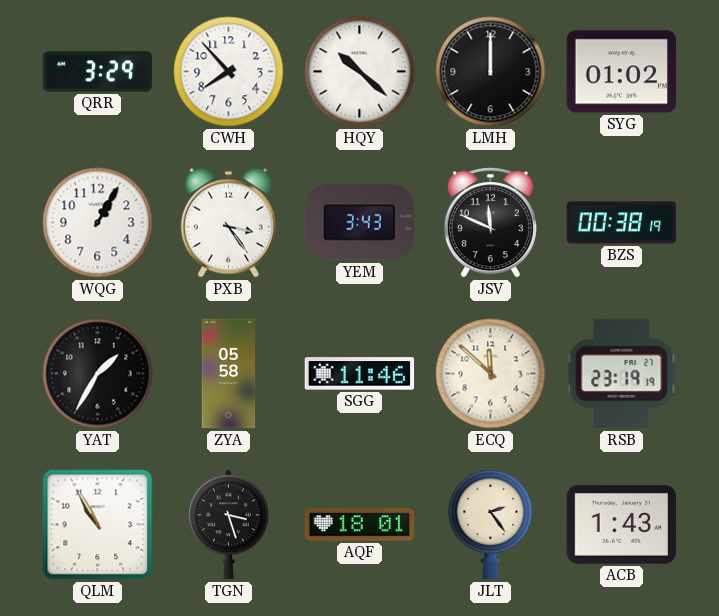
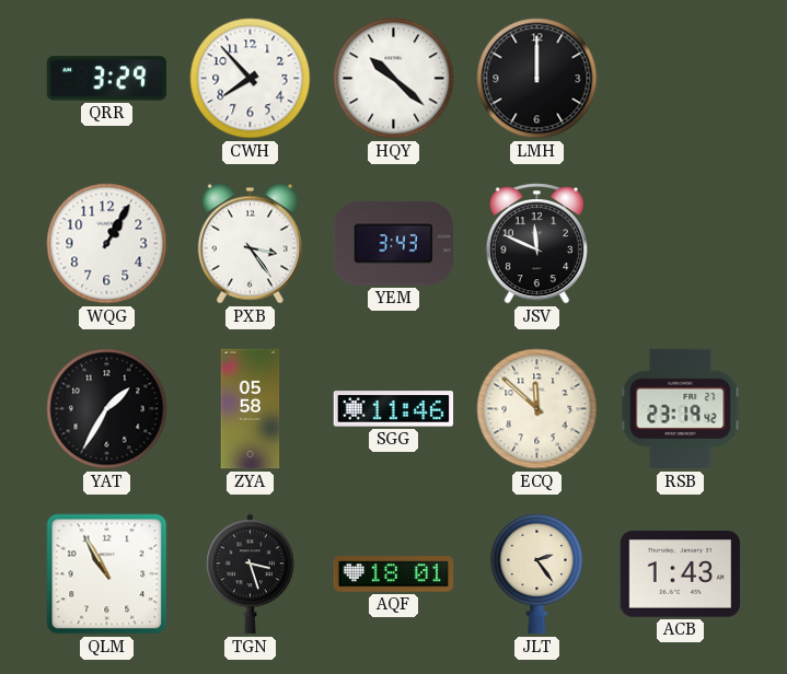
SYG: 01:02 -> none (622, 72)
BZS: 00:38 -> none (622, 223)
RSB: 23:19:19 -> 23:19:42 (681, 409)
